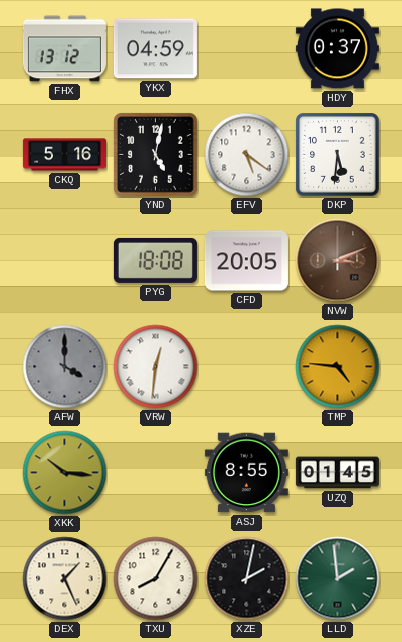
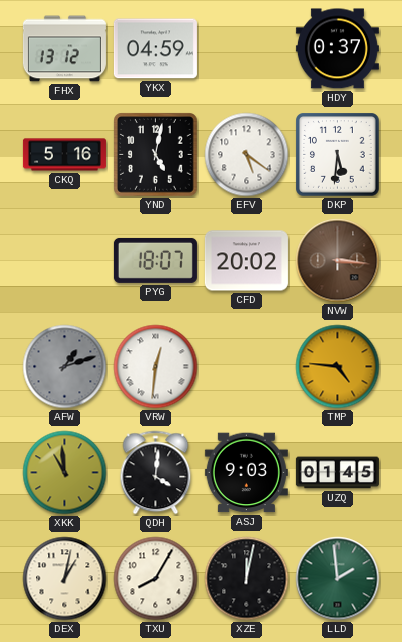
PYG: 18:08 -> 18:07 (155, 260)
CFD: 20:05 -> 20:02 (246, 261)
NVW: 3:11 -> 3:16 (338, 261)
AFW: 4:00 -> 1:12 (65, 367)
XKK: 10:16 -> 10:59 (65, 473)
QDH: none -> 4:01 (156, 473)
ASJ: 8:55 -> 9:03 (246, 473)
DEX: 1:26 -> 1:02 (65, 579)
XZE: 2:02 -> 12:02 (247, 579)
